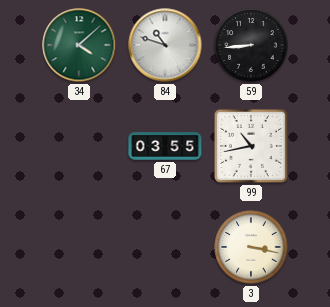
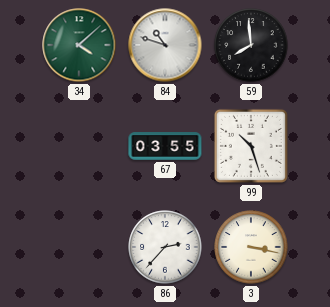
59: 8:44 -> 7:59 (251, 45)
99: 10:43 -> 10:27 (251, 146)
86: none -> 2:37 (165, 247)
